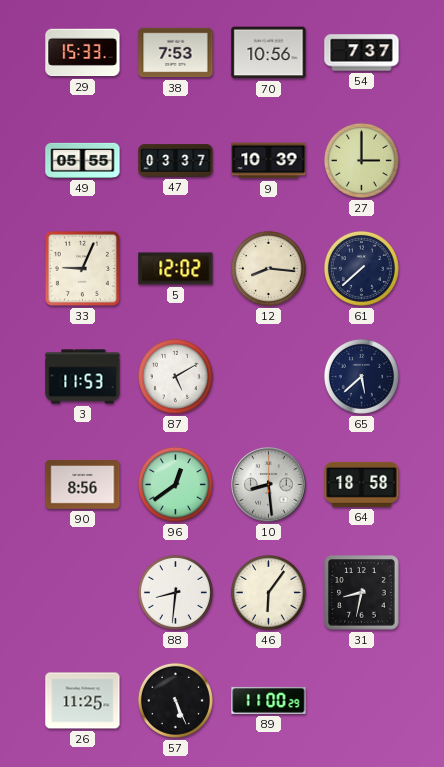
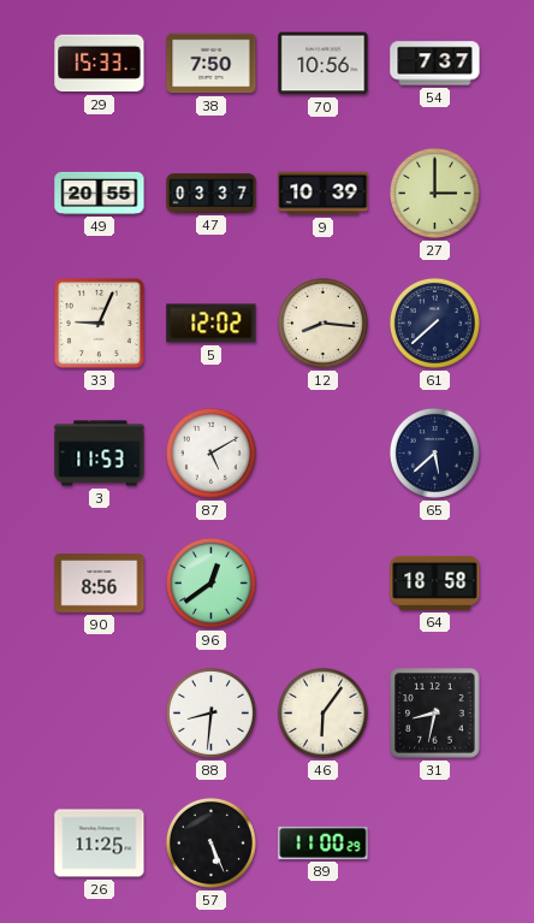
38: 7:53 -> 7:50 (212, 64)
49: 05:55 -> 20:55 (100, 193)
10: 8:29 -> none (269, 485)
